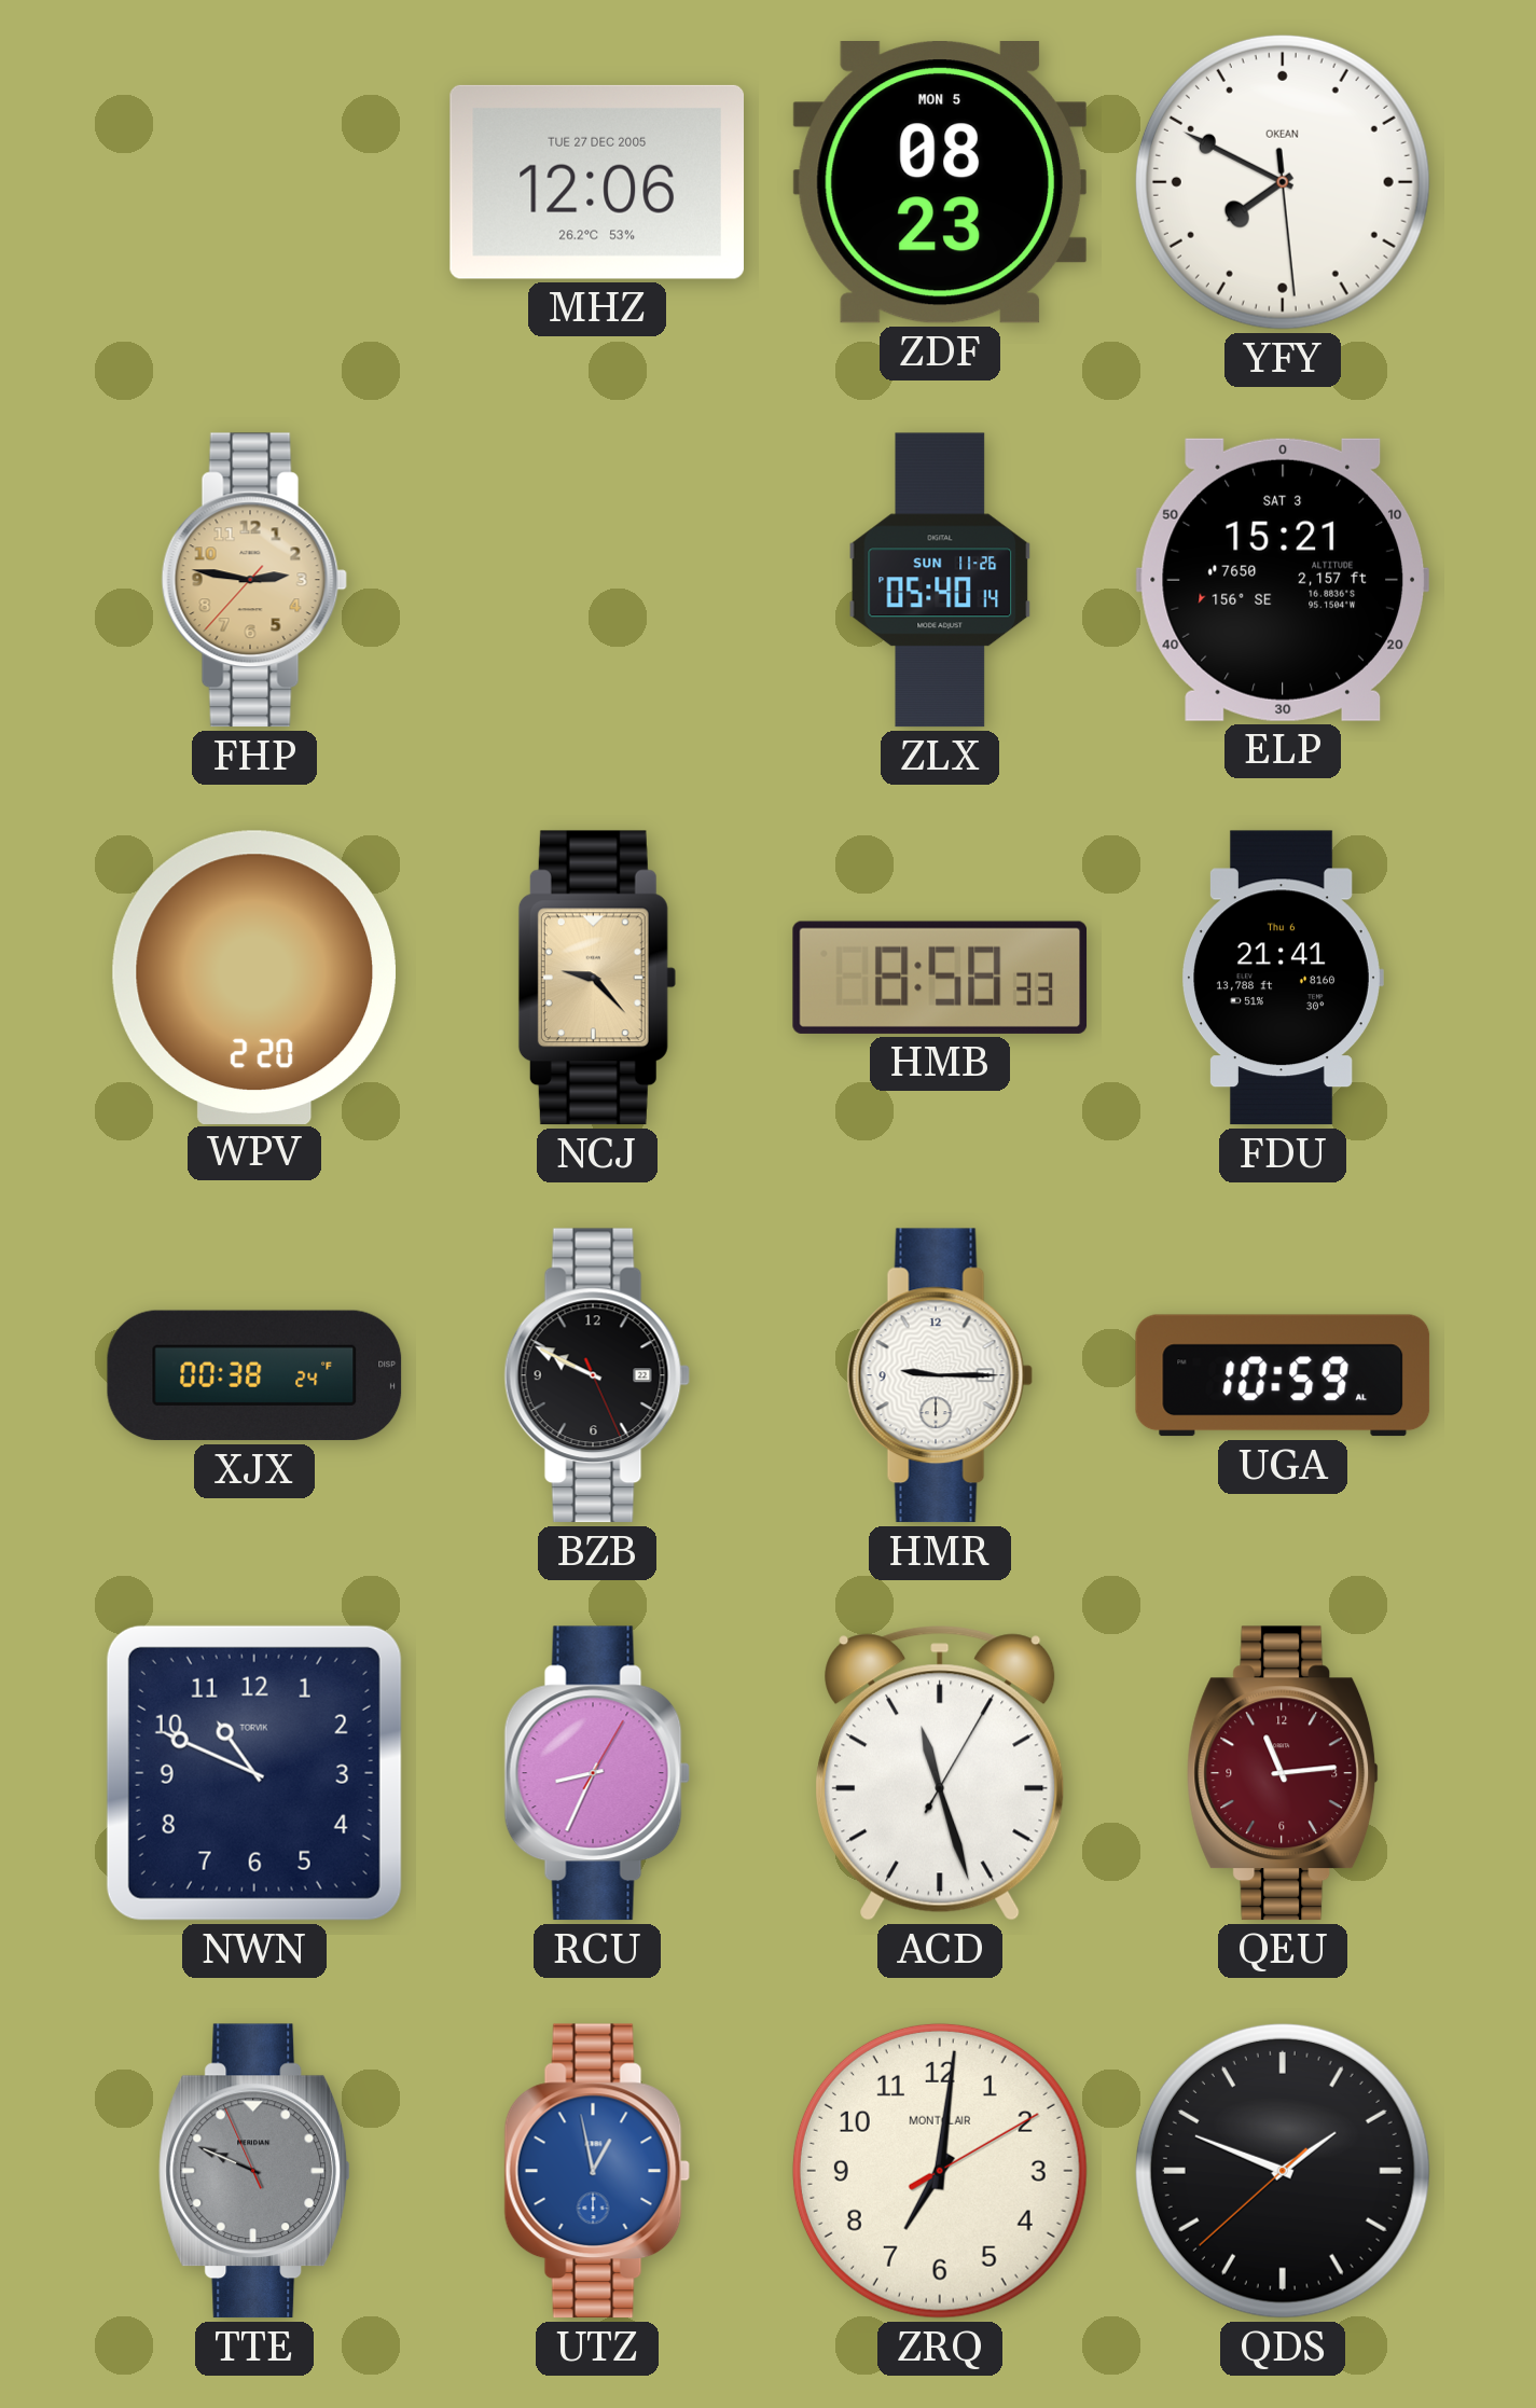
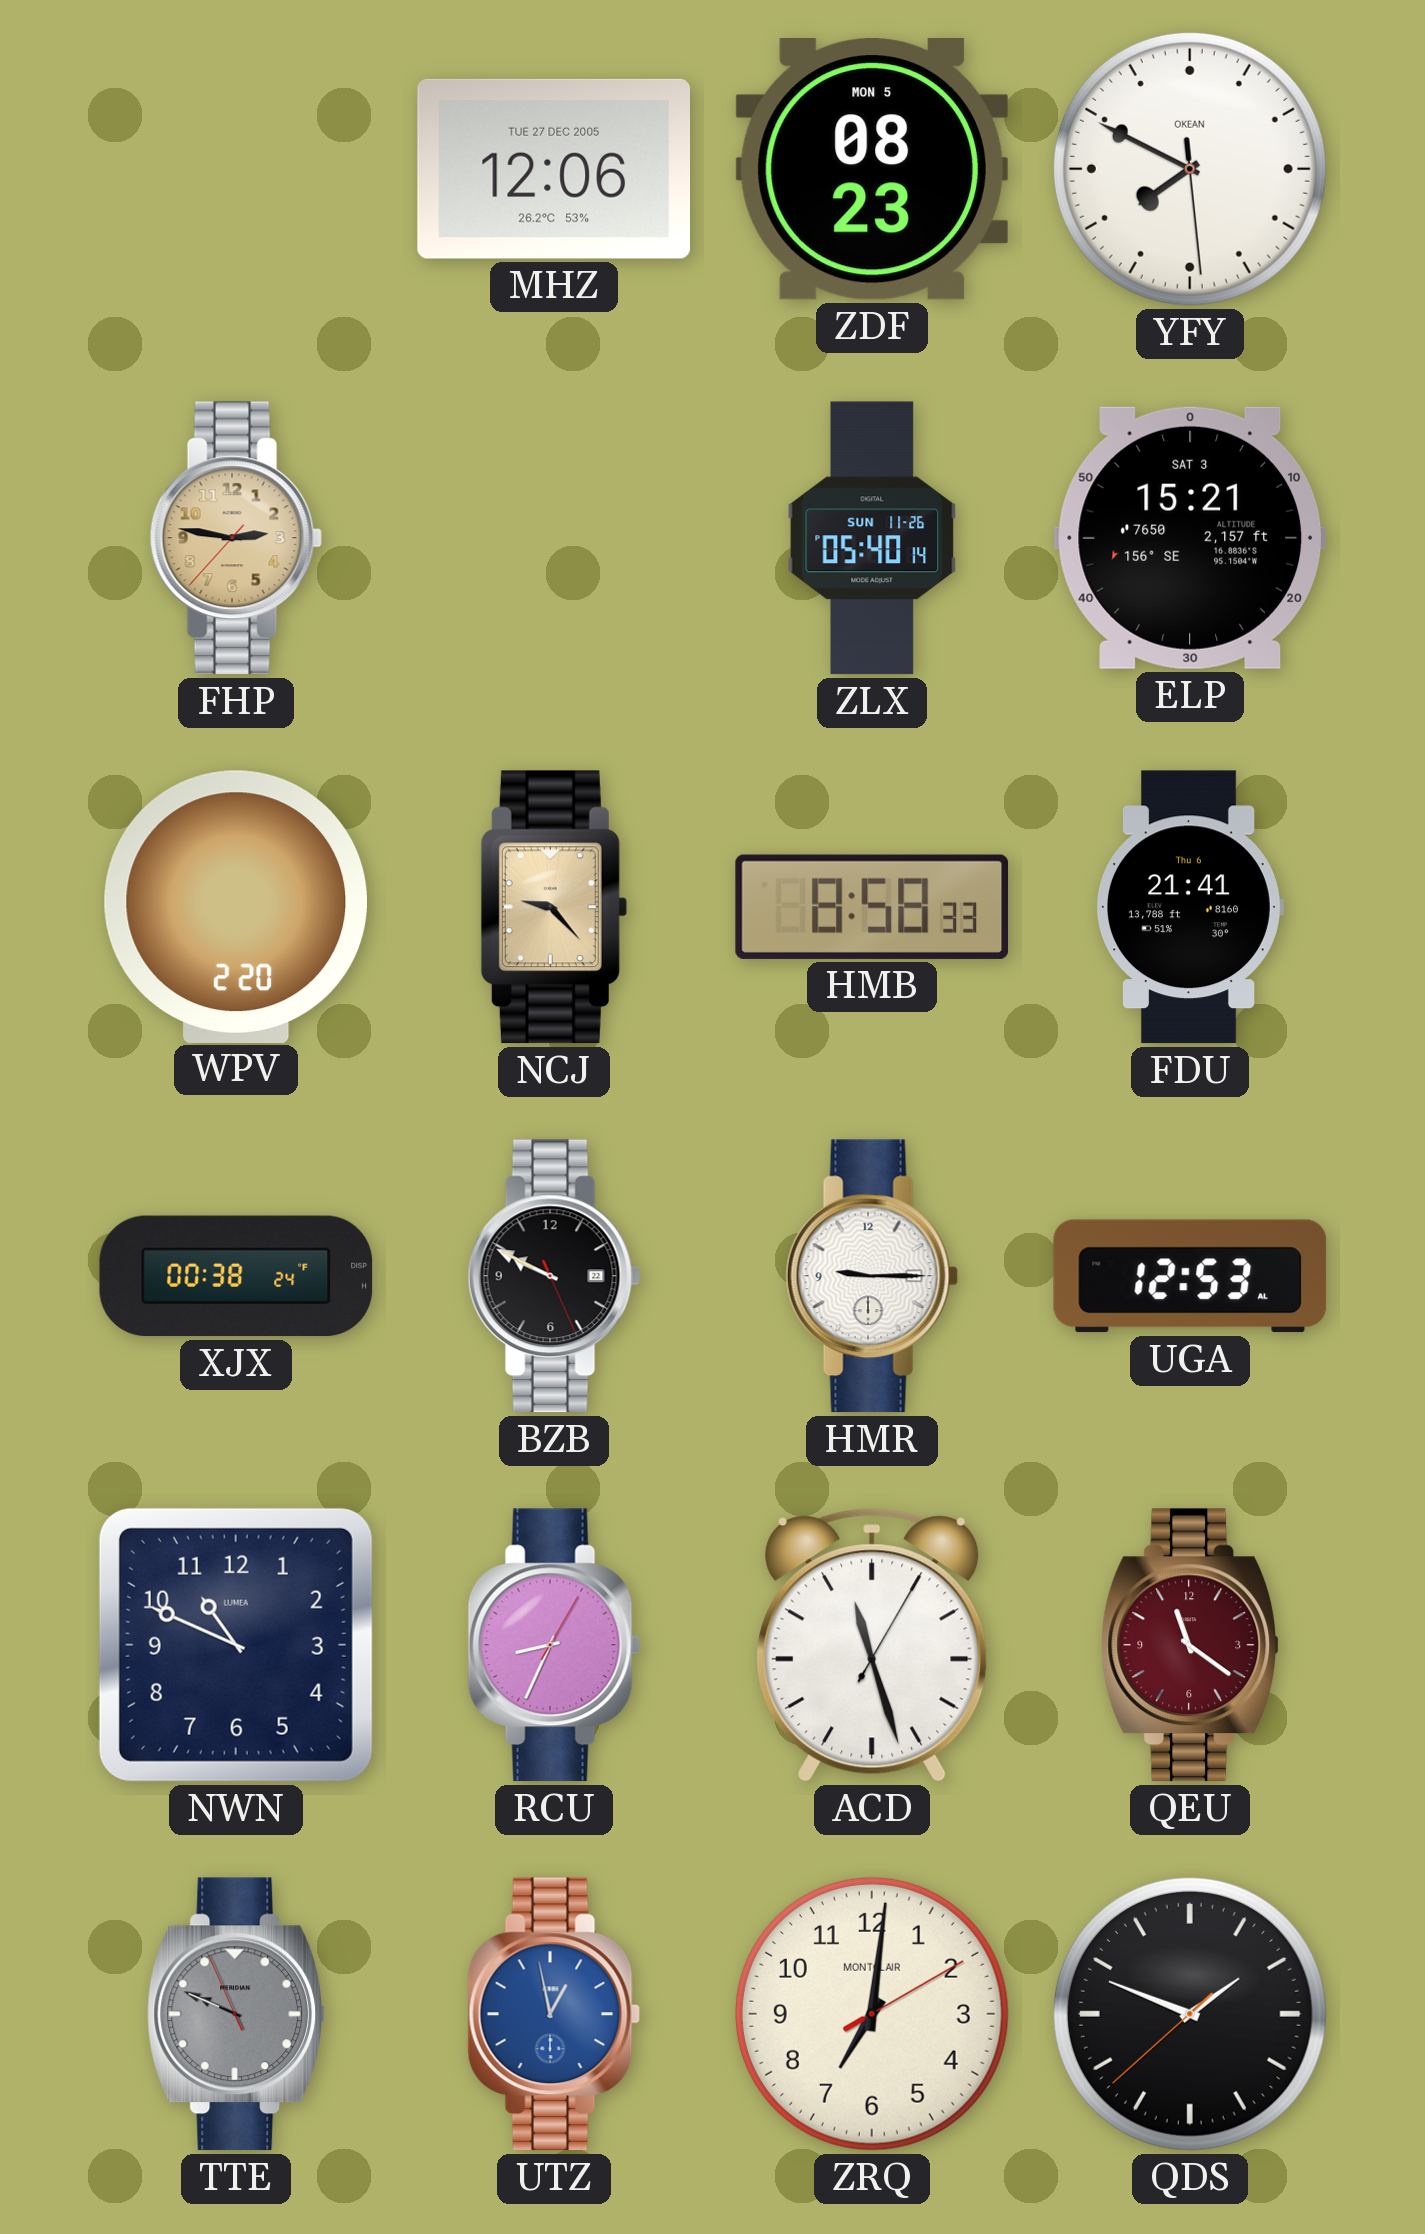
UGA: 10:59 -> 12:53 (1190, 1276)
NWN brand: TORVIK -> LUMEA (236, 1645)
QEU: 11:14 -> 11:21 (1191, 1645)
